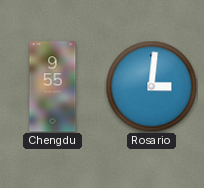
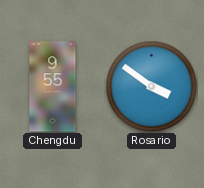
Rosario: 3:01 -> 3:51 (151, 86)
